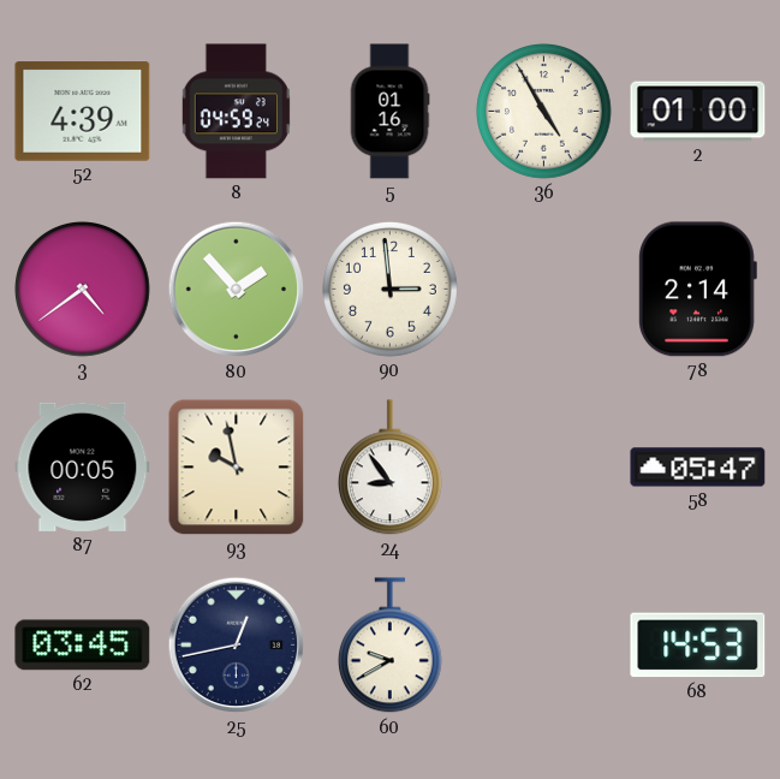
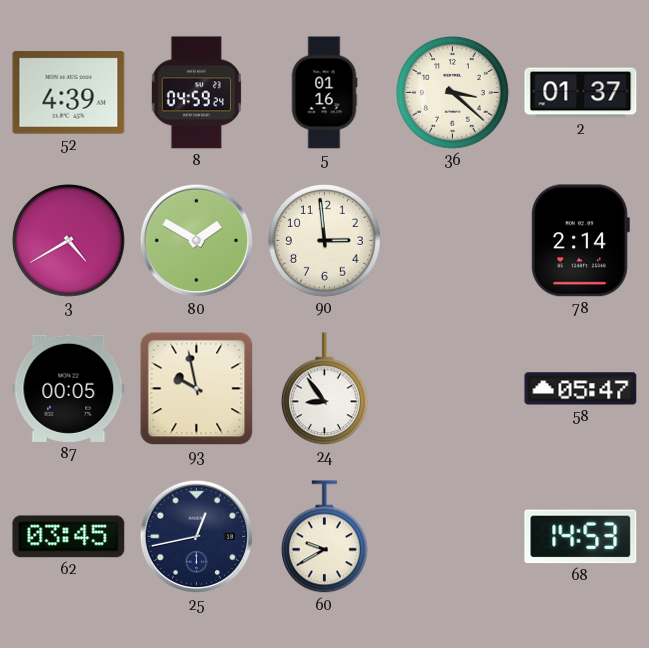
36: 4:55 -> 3:22 (453, 93)
2: 01:00 -> 01:37 (581, 93)
3: 4:39 -> 4:40 (69, 241)
80: 1:53 -> 1:50 (197, 241)
